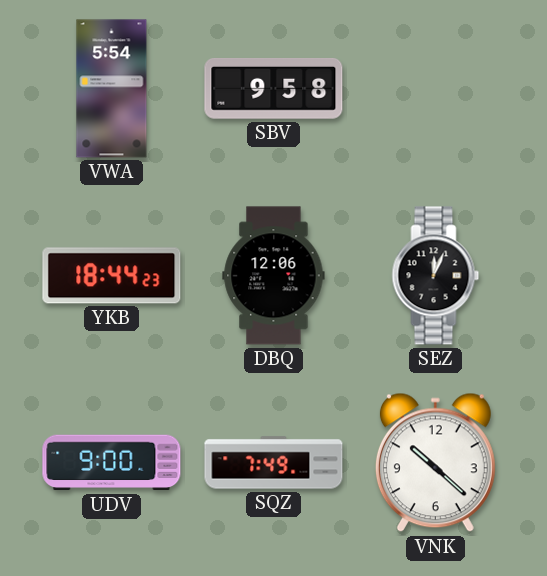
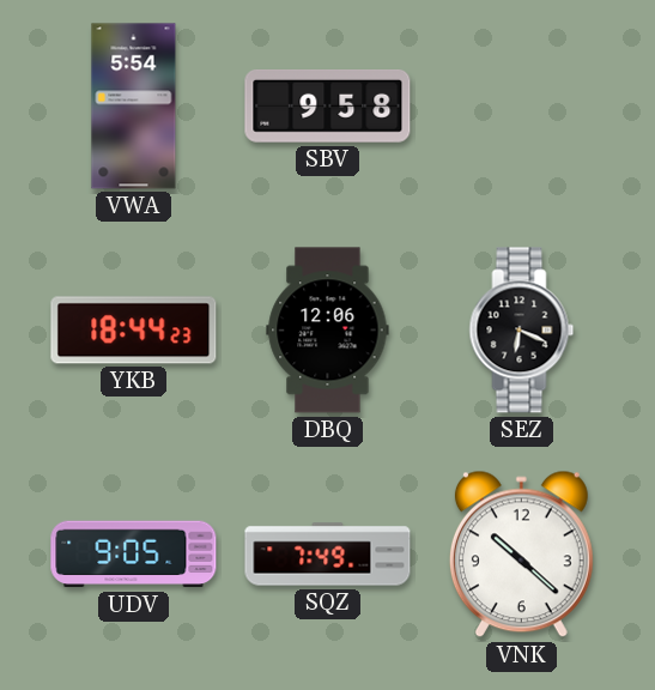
SEZ: 12:04 -> 6:19 (522, 331)
UDV: 9:00 -> 9:05 (134, 555)
